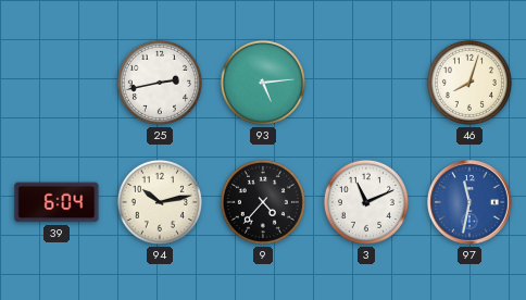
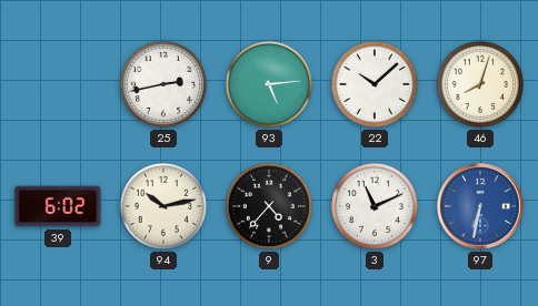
22: none -> 10:08 (375, 84)
39: 6:04 -> 6:02 (58, 206)
97: 11:32 -> 6:32 (481, 207)
